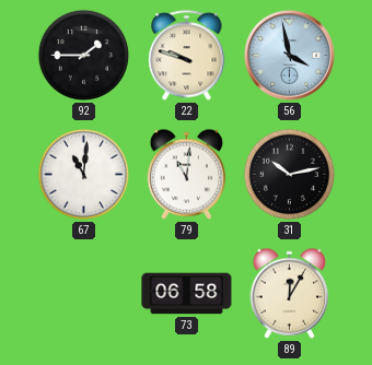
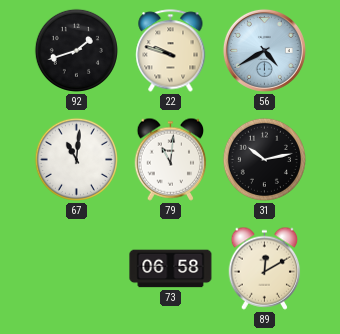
92: 1:45 -> 1:42 (76, 50)
56: 3:58 -> 4:40 (264, 50)
89: 12:05 -> 12:10 (265, 268)
